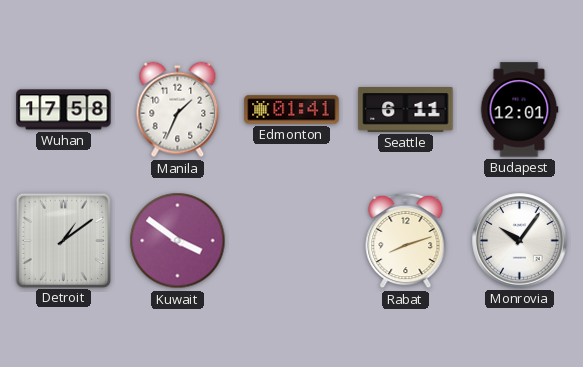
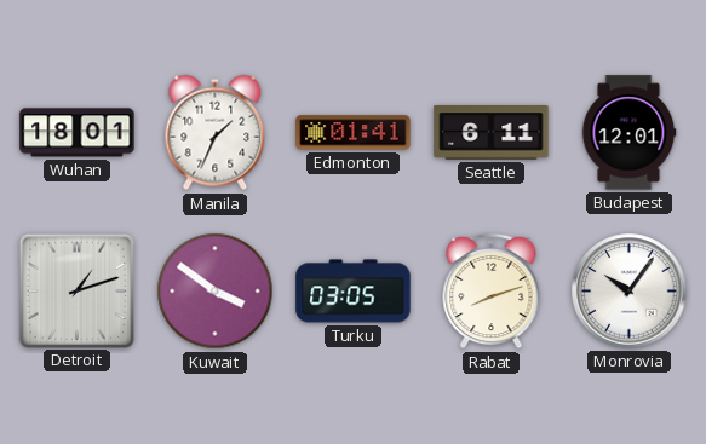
Wuhan: 17:58 -> 18:01 (78, 133)
Detroit: 1:09 -> 1:12 (76, 290)
Turku: none -> 03:05 (354, 292)
